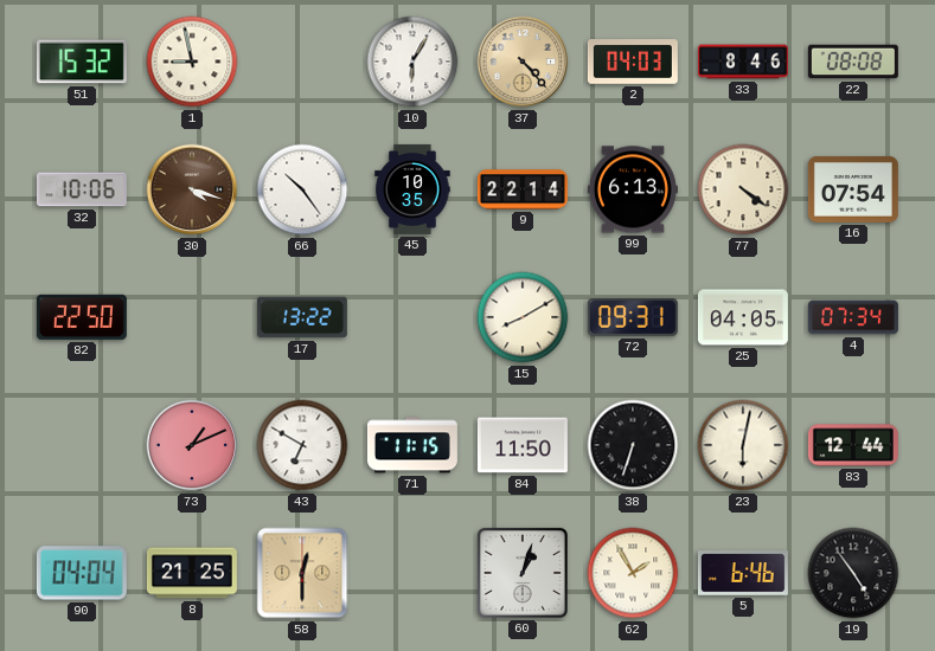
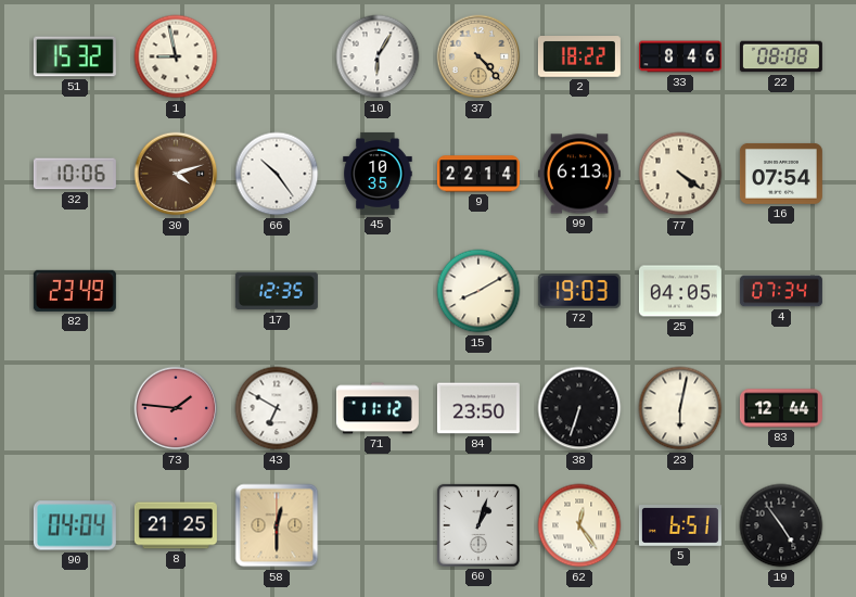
2: 04:03 -> 18:22 (579, 58)
30: 4:18 -> 4:12 (176, 174)
82: 22:50 -> 23:49 (75, 291)
17: 13:22 -> 12:35 (277, 291)
72: 09:31 -> 19:03 (579, 292)
73: 1:11 -> 1:46 (176, 408)
71: 11:15 -> 11:12 (378, 408)
84: 11:50 -> 23:50 (478, 408)
62: 1:55 -> 12:24 (579, 525)
5: 6:46 -> 6:51 (680, 526)
